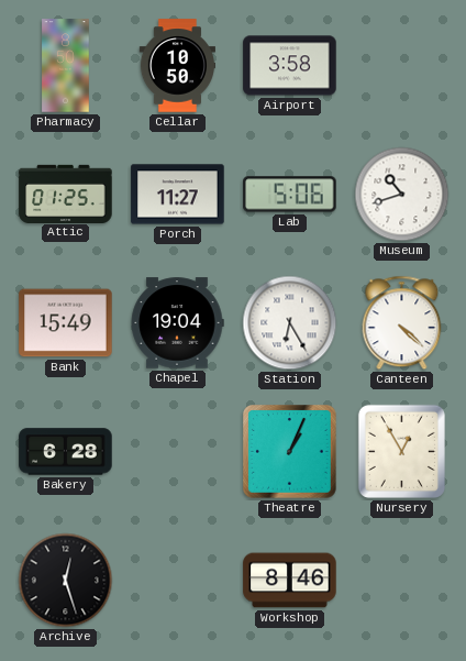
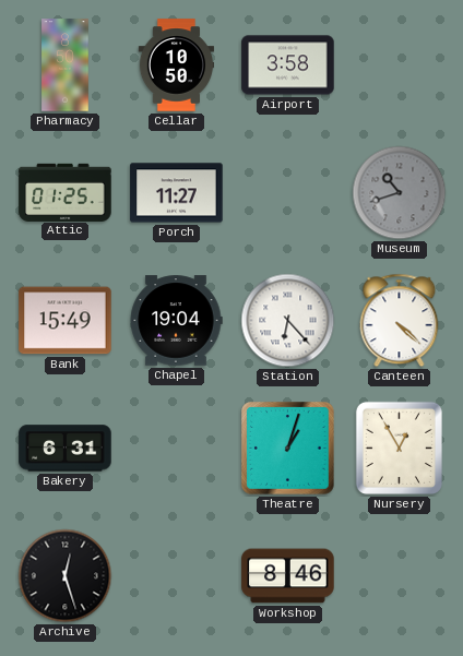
Lab: 5:06 -> none (290, 195)
Museum dial: white -> grey (400, 193)
Station: 6:25 -> 6:23 (288, 321)
Bakery: 6:28 -> 6:31 (66, 449)
Theatre: 1:04 -> 1:03 (288, 449)
